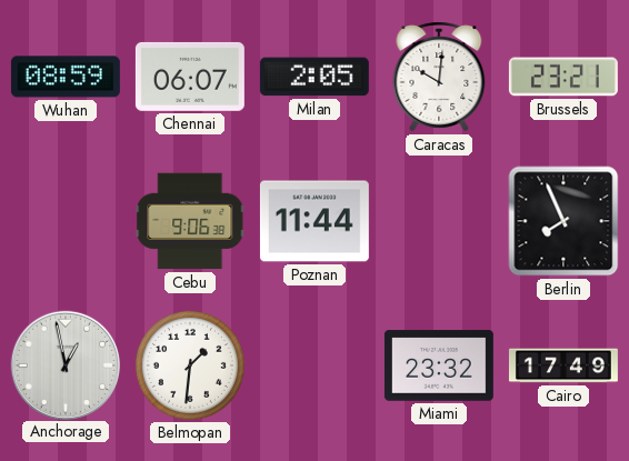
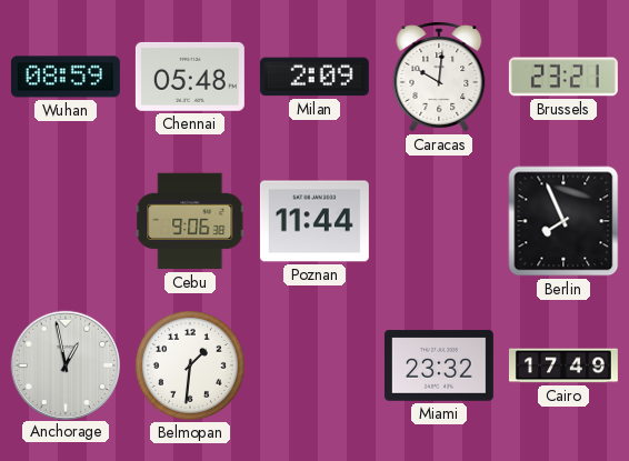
Chennai: 06:07 -> 05:48 (190, 77)
Milan: 2:05 -> 2:09 (314, 77)
